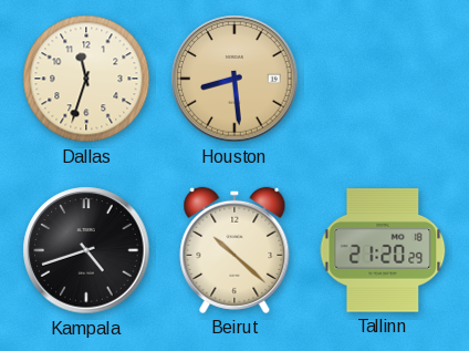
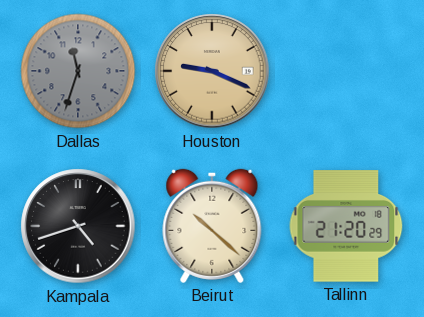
Dallas dial: cream -> grey (78, 71)
Houston: 8:29 -> 9:19 (212, 71)
